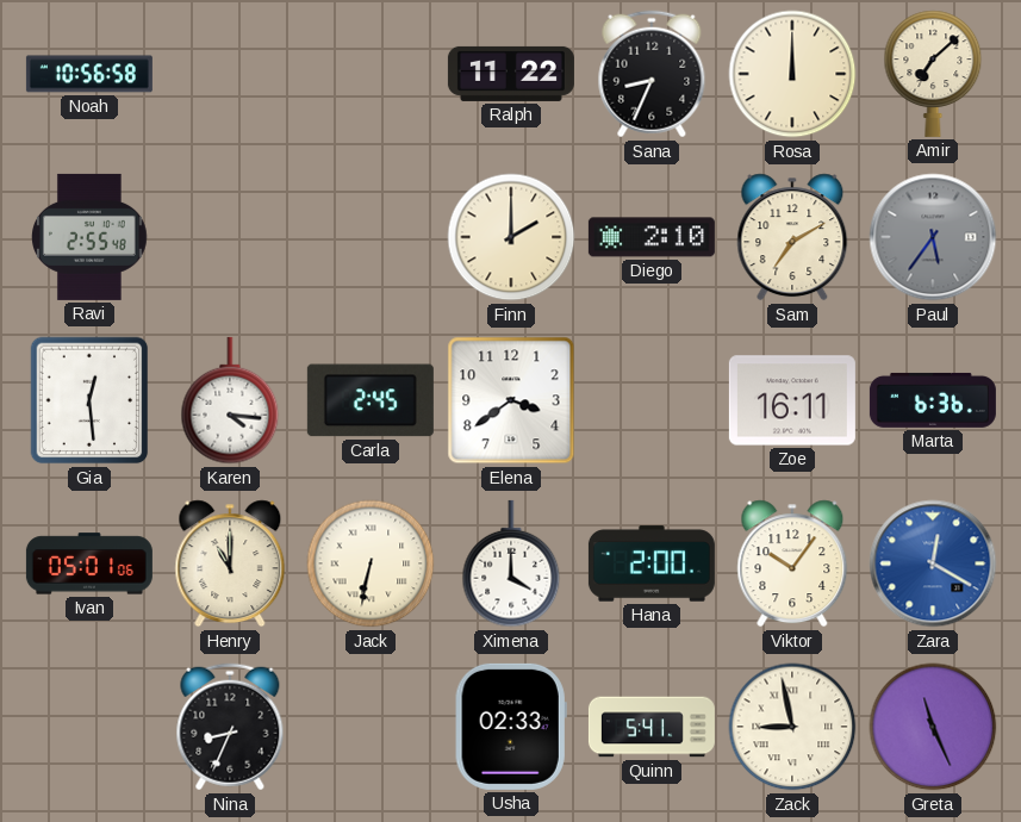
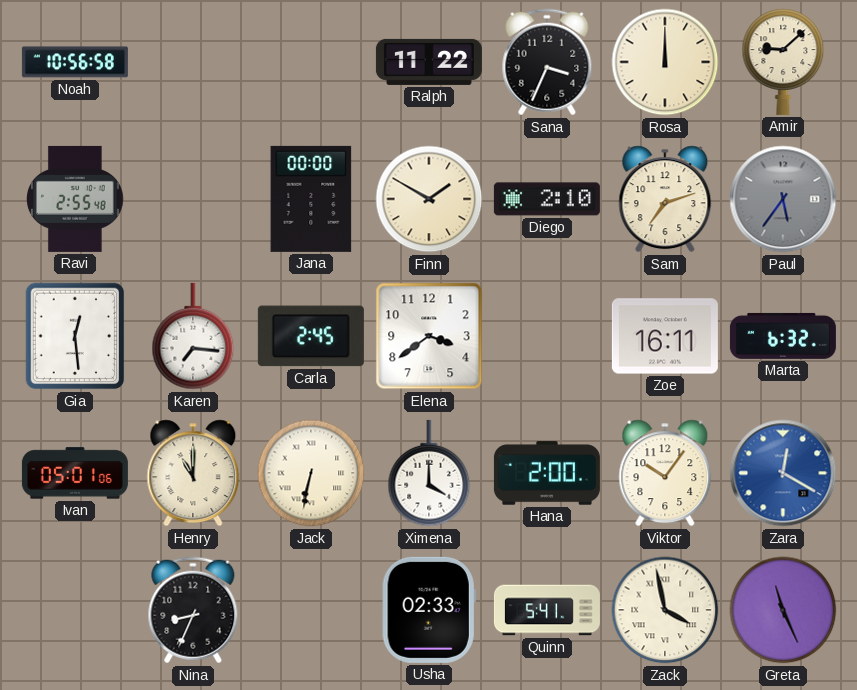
Sana: 8:34 -> 3:34 (547, 62)
Amir: 7:08 -> 9:08 (783, 62)
Jana: none -> 00:00 (311, 199)
Finn: 2:00 -> 1:50 (429, 199)
Sam: 7:10 -> 7:12 (665, 199)
Karen: 4:16 -> 7:16 (193, 336)
Marta: 6:36 -> 6:32 (783, 336)
Zack: 8:58 -> 3:58 (665, 610)
